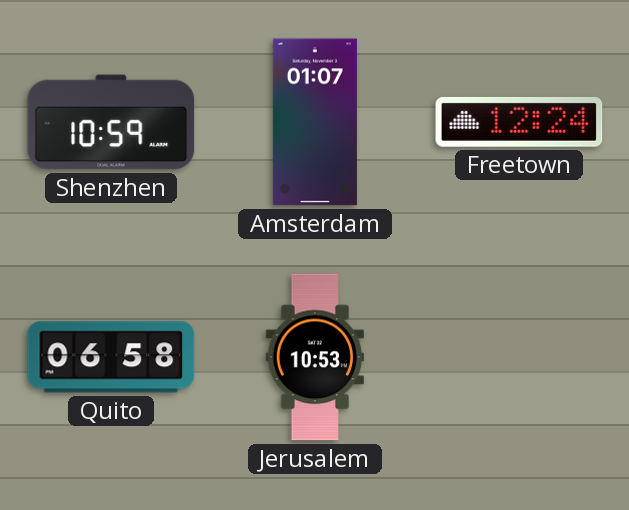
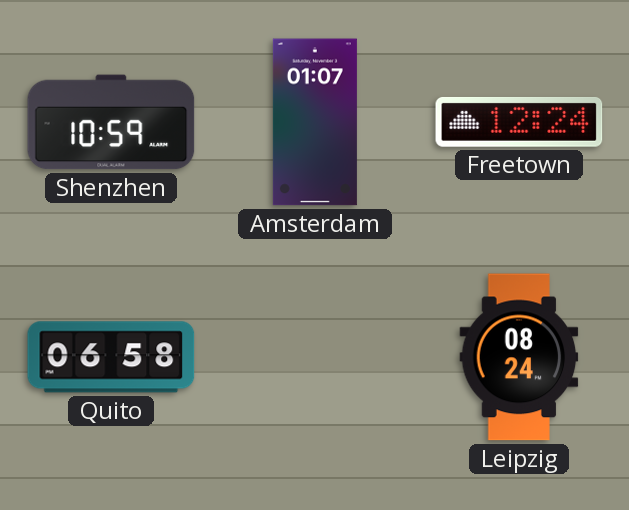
Jerusalem: 10:53 -> none (315, 357)
Leipzig: none -> 08:24 (519, 357)
